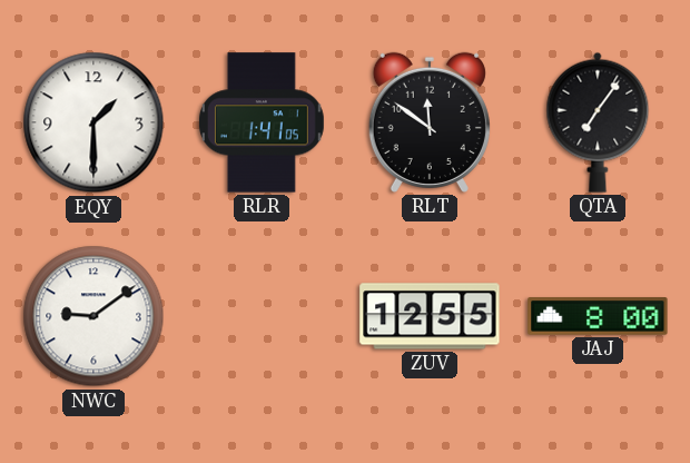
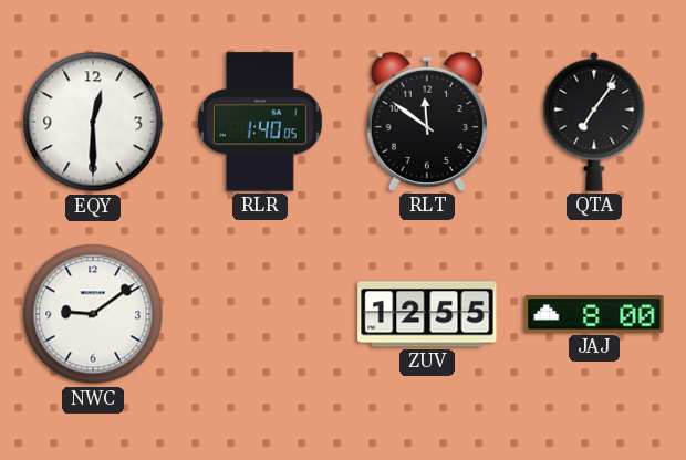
EQY: 1:30 -> 12:30 (93, 122)
RLR: 1:41 -> 1:40 (260, 122)
